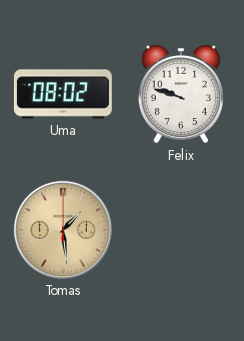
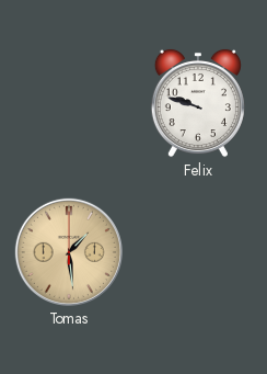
Uma: 08:02 -> none (63, 94)
